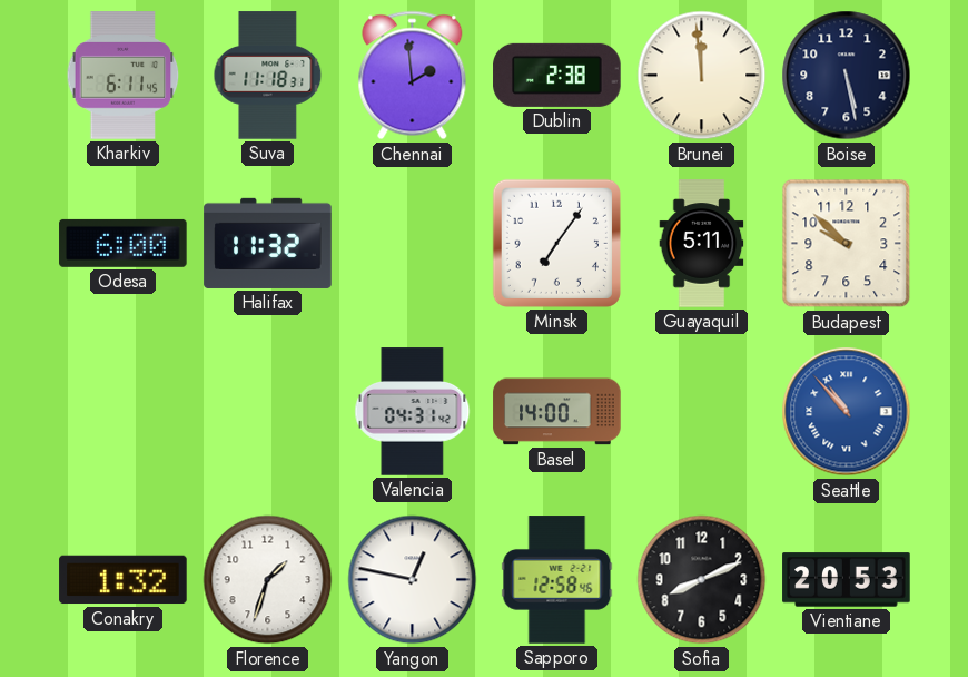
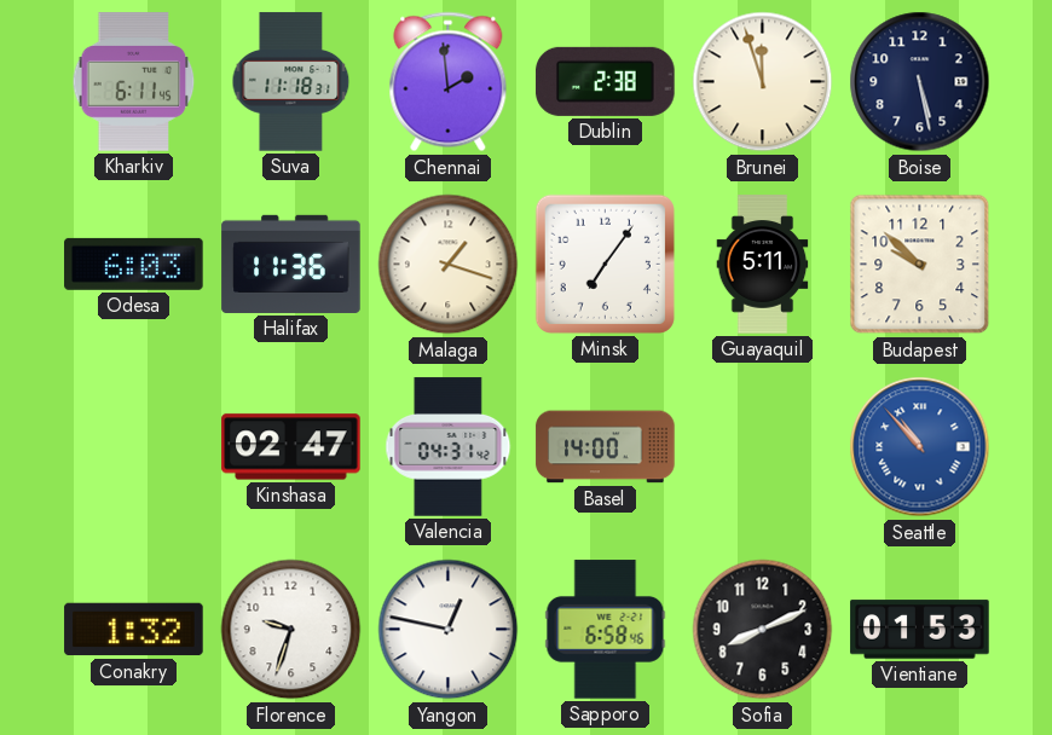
Brunei: 11:59 -> 11:57 (763, 82)
Odesa: 6:00 -> 6:03 (134, 264)
Halifax: 11:32 -> 11:36 (291, 264)
Malaga: none -> 1:18 (449, 265)
Kinshasa: none -> 02:47 (291, 447)
Florence: 1:33 -> 9:33 (291, 630)
Sapporo: 12:58 -> 6:58 (606, 630)
Vientiane: 20:53 -> 01:53 (920, 630)
